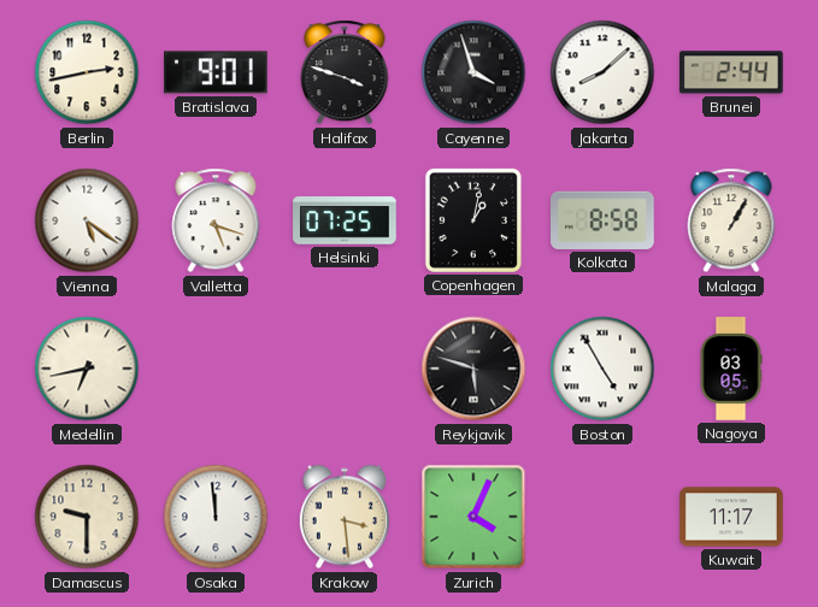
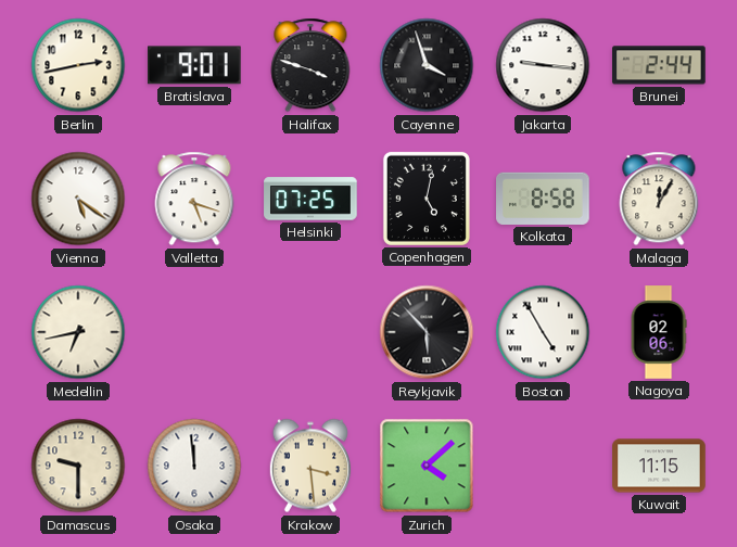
Jakarta: 8:08 -> 9:16 (543, 65)
Copenhagen: 1:02 -> 5:02 (427, 199)
Malaga: 1:05 -> 12:05 (659, 199)
Reykjavik: 5:48 -> 5:53 (427, 332)
Nagoya: 03:05 -> 02:06 (659, 332)
Zurich: 4:04 -> 4:08 (427, 466)
Kuwait: 11:17 -> 11:15 (659, 466)
